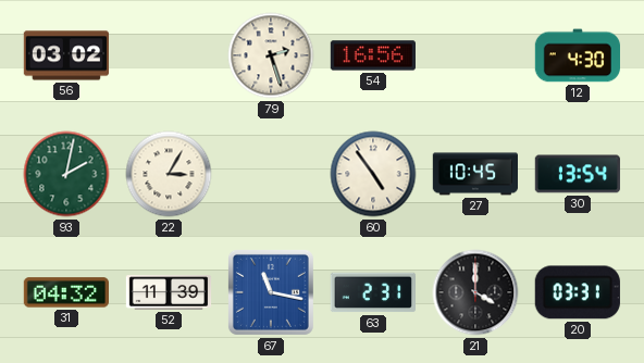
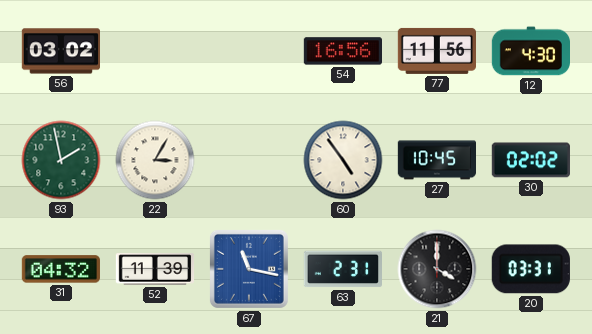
79: 2:27 -> none (271, 55)
77: none -> 11:56 (436, 51)
93: 2:02 -> 1:58 (61, 160)
30: 13:54 -> 02:02 (531, 160)
